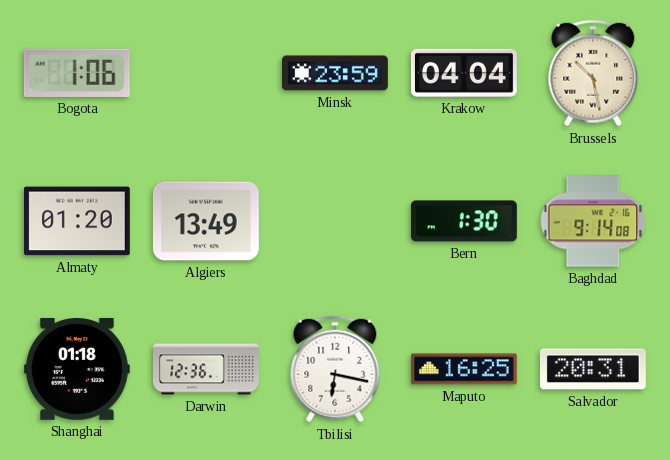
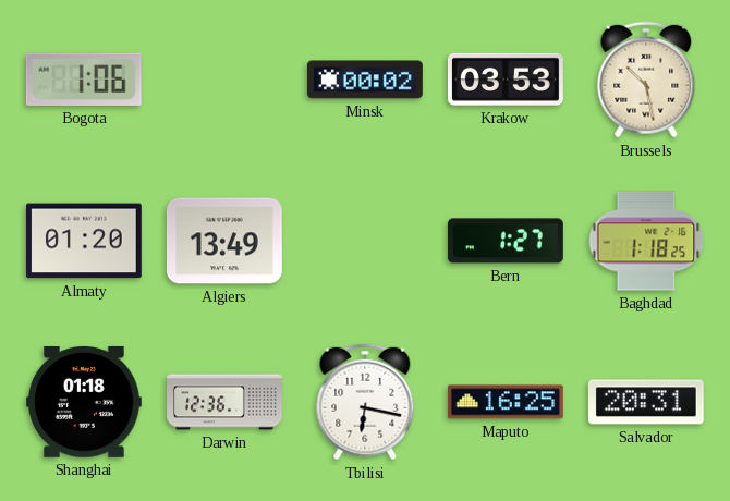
Minsk: 23:59 -> 00:02 (365, 80)
Krakow: 04:04 -> 03:53 (506, 80)
Bern: 1:30 -> 1:27 (506, 241)
Baghdad: 9:14 -> 1:18 (646, 241)
